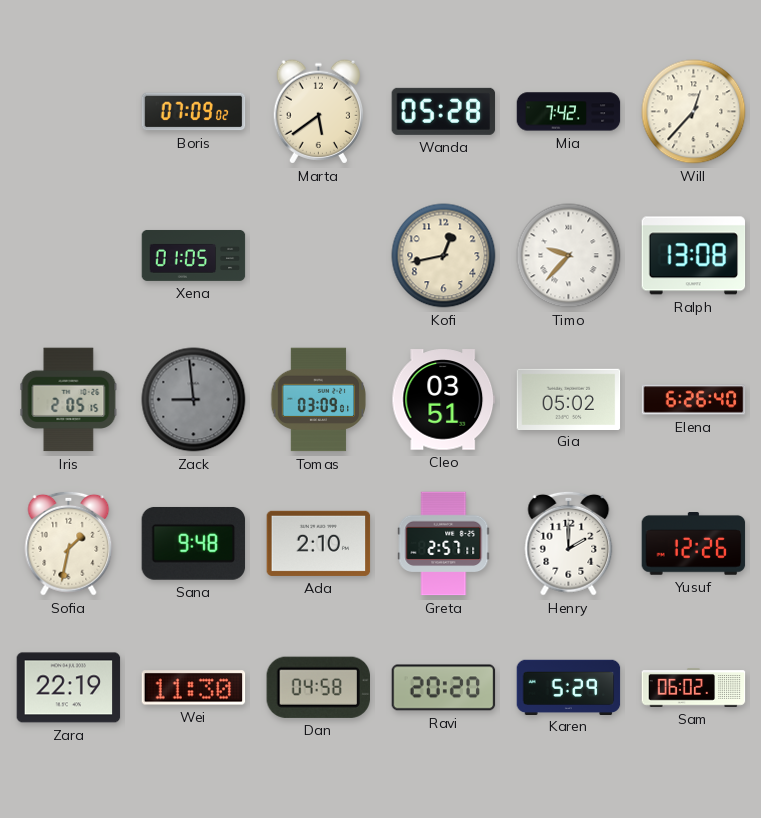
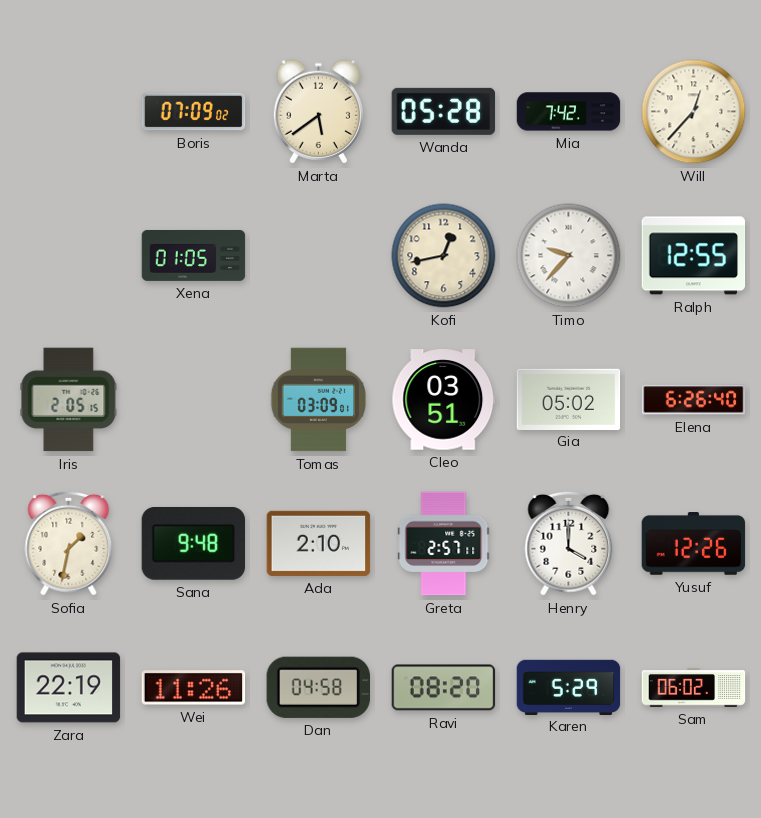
Ralph: 13:08 -> 12:55 (694, 256)
Zack: 8:59 -> none (194, 400)
Henry: 2:00 -> 4:00 (569, 543)
Wei: 11:30 -> 11:26 (194, 688)
Ravi: 20:20 -> 08:20 (444, 688)
